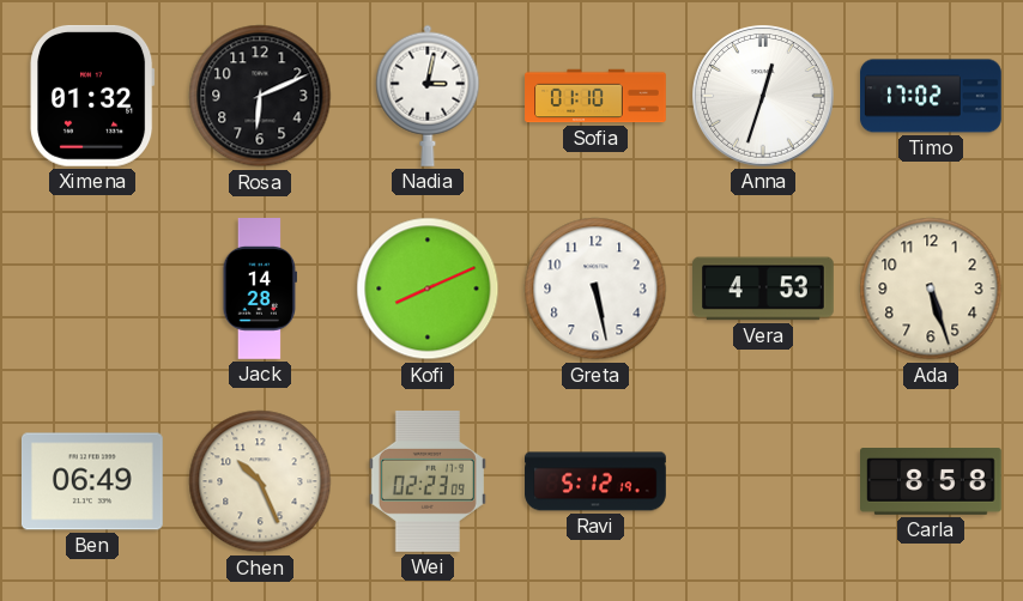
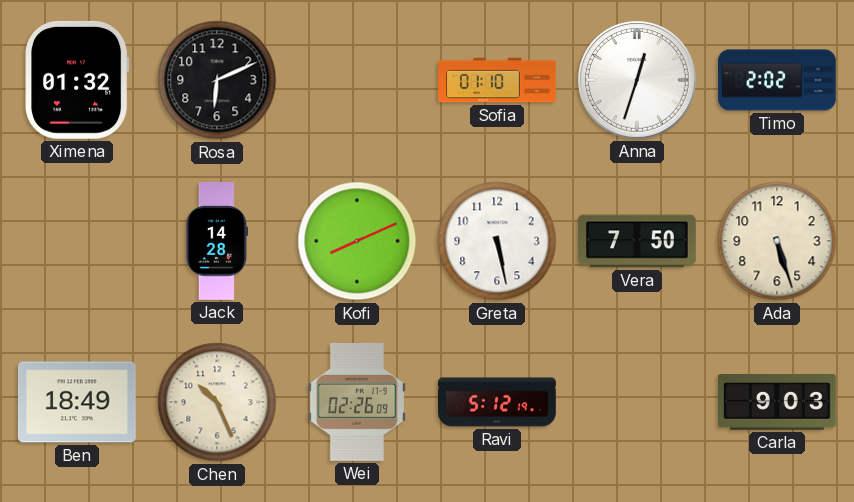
Nadia: 3:02 -> none (428, 96)
Timo: 17:02 -> 2:02 (777, 80)
Vera: 4:53 -> 7:50 (638, 241)
Ben: 06:49 -> 18:49 (77, 402)
Wei: 02:23 -> 02:26 (357, 402)
Carla: 8:58 -> 9:03 (778, 403)
